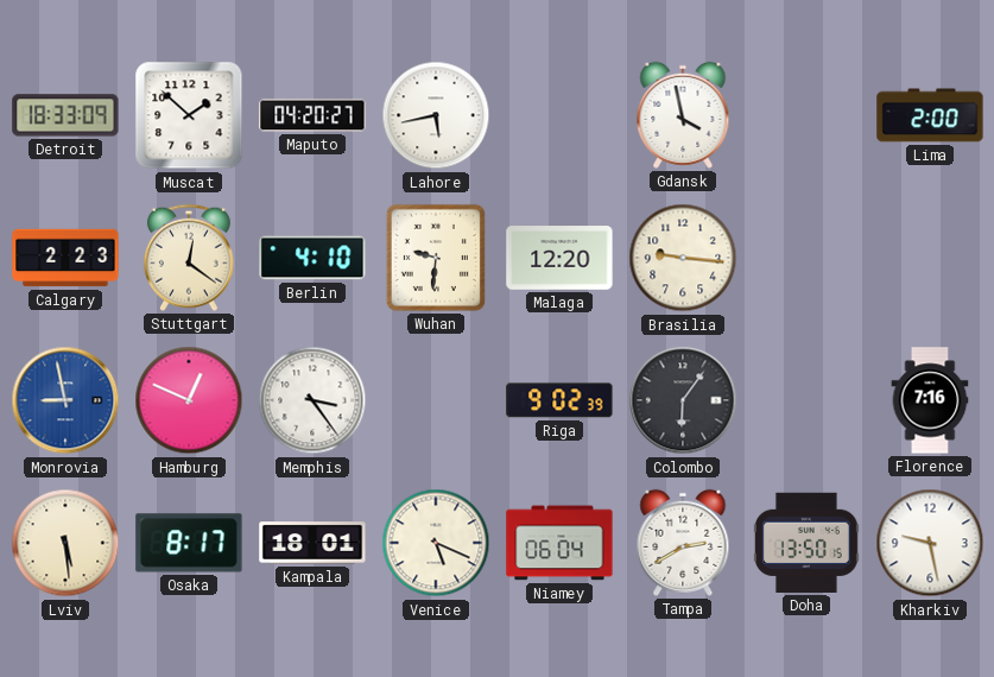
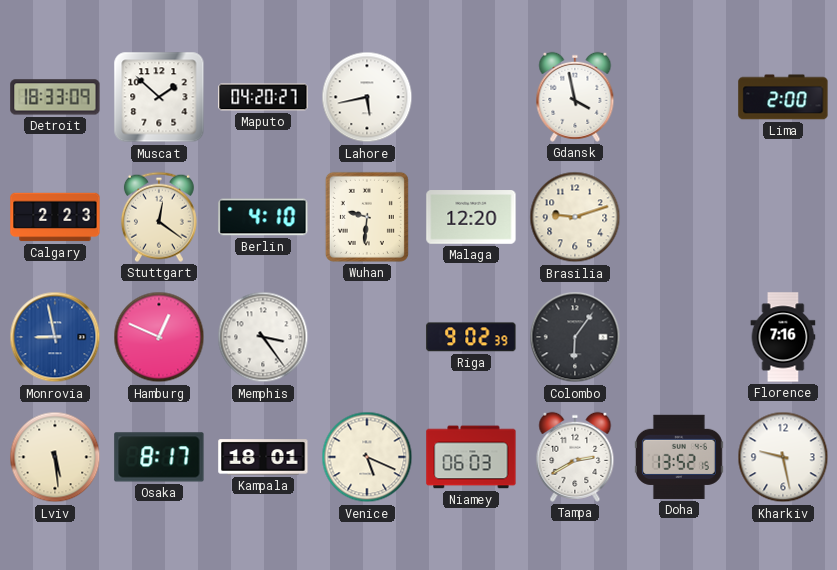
Brasilia: 9:16 -> 9:12 (575, 217)
Niamey: 06:04 -> 06:03 (471, 457)
Doha: 13:50 -> 13:52 (679, 457)
